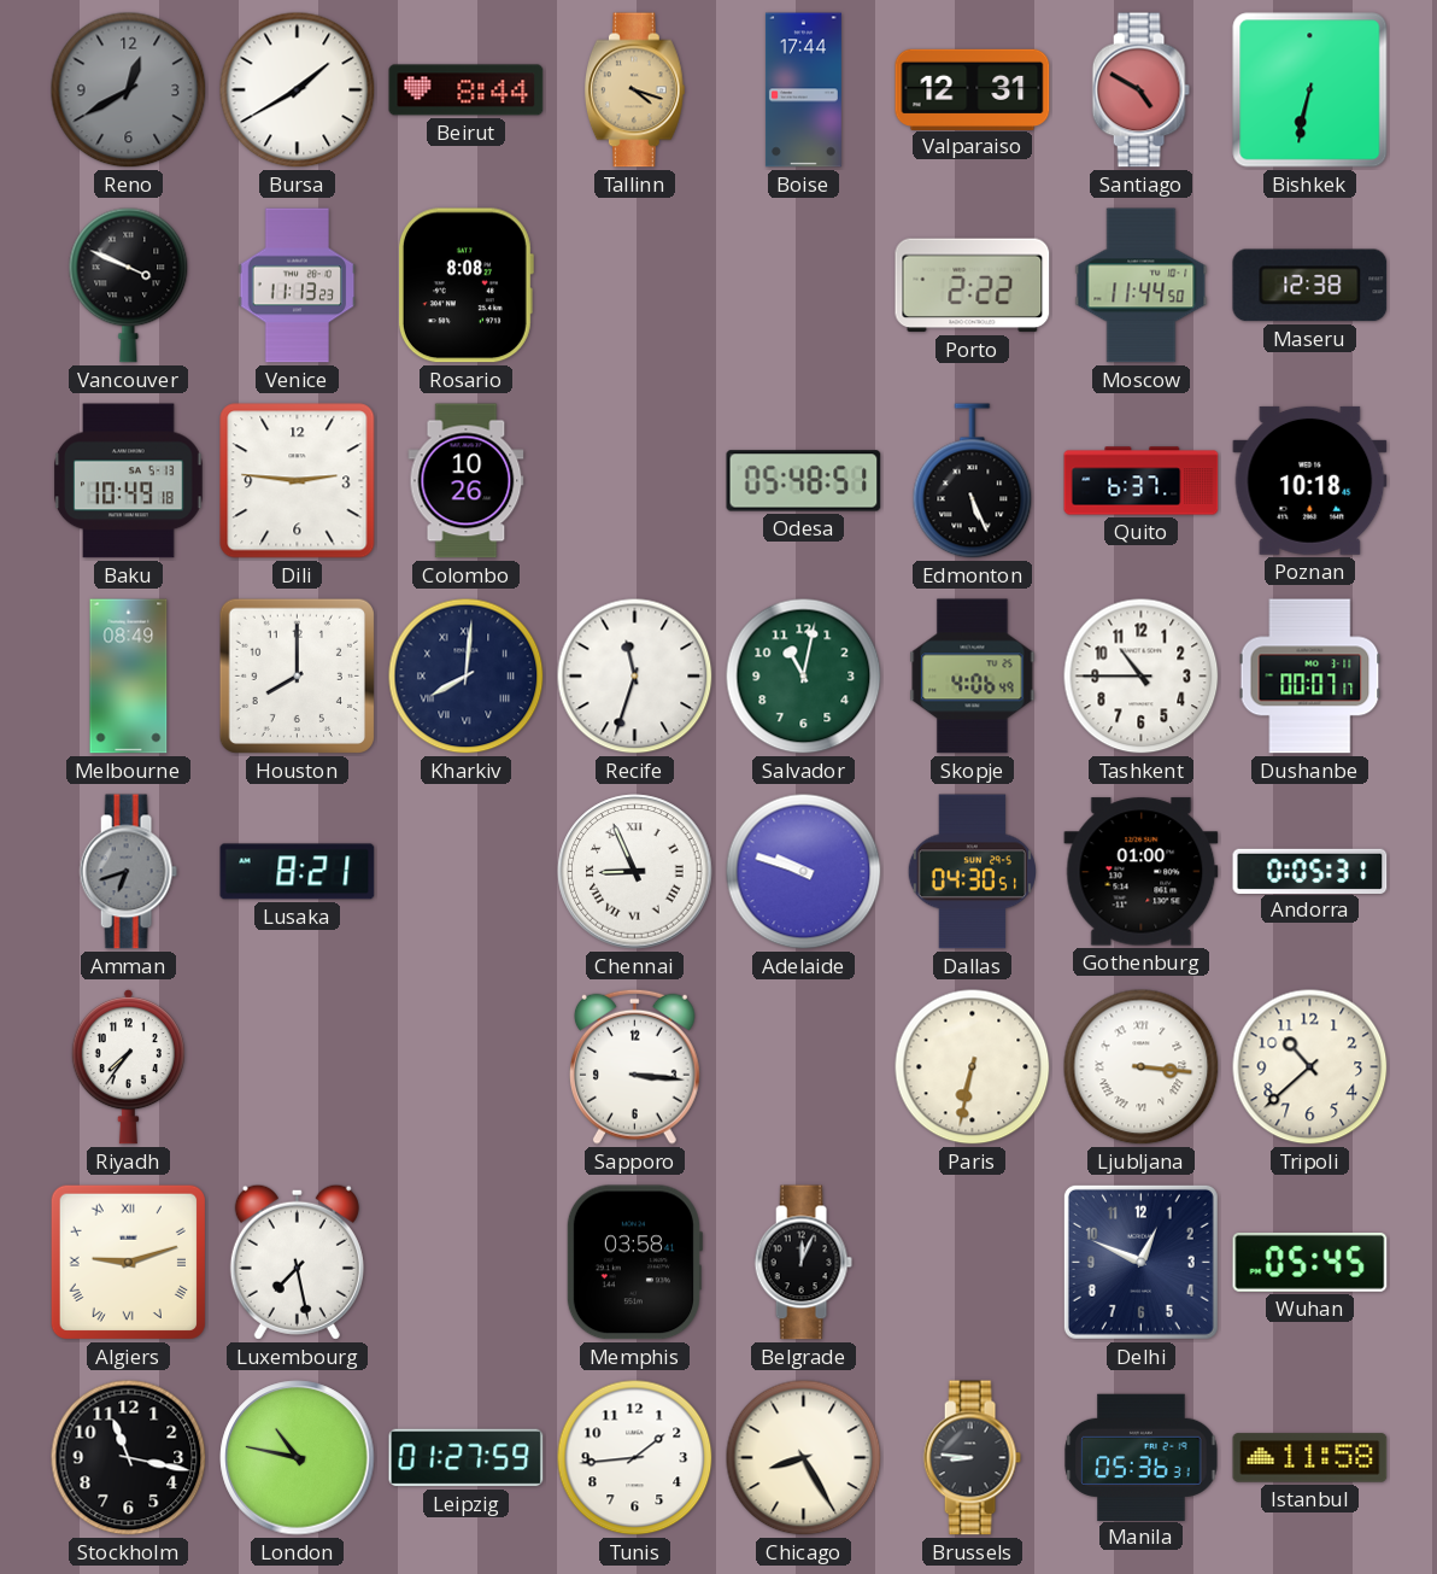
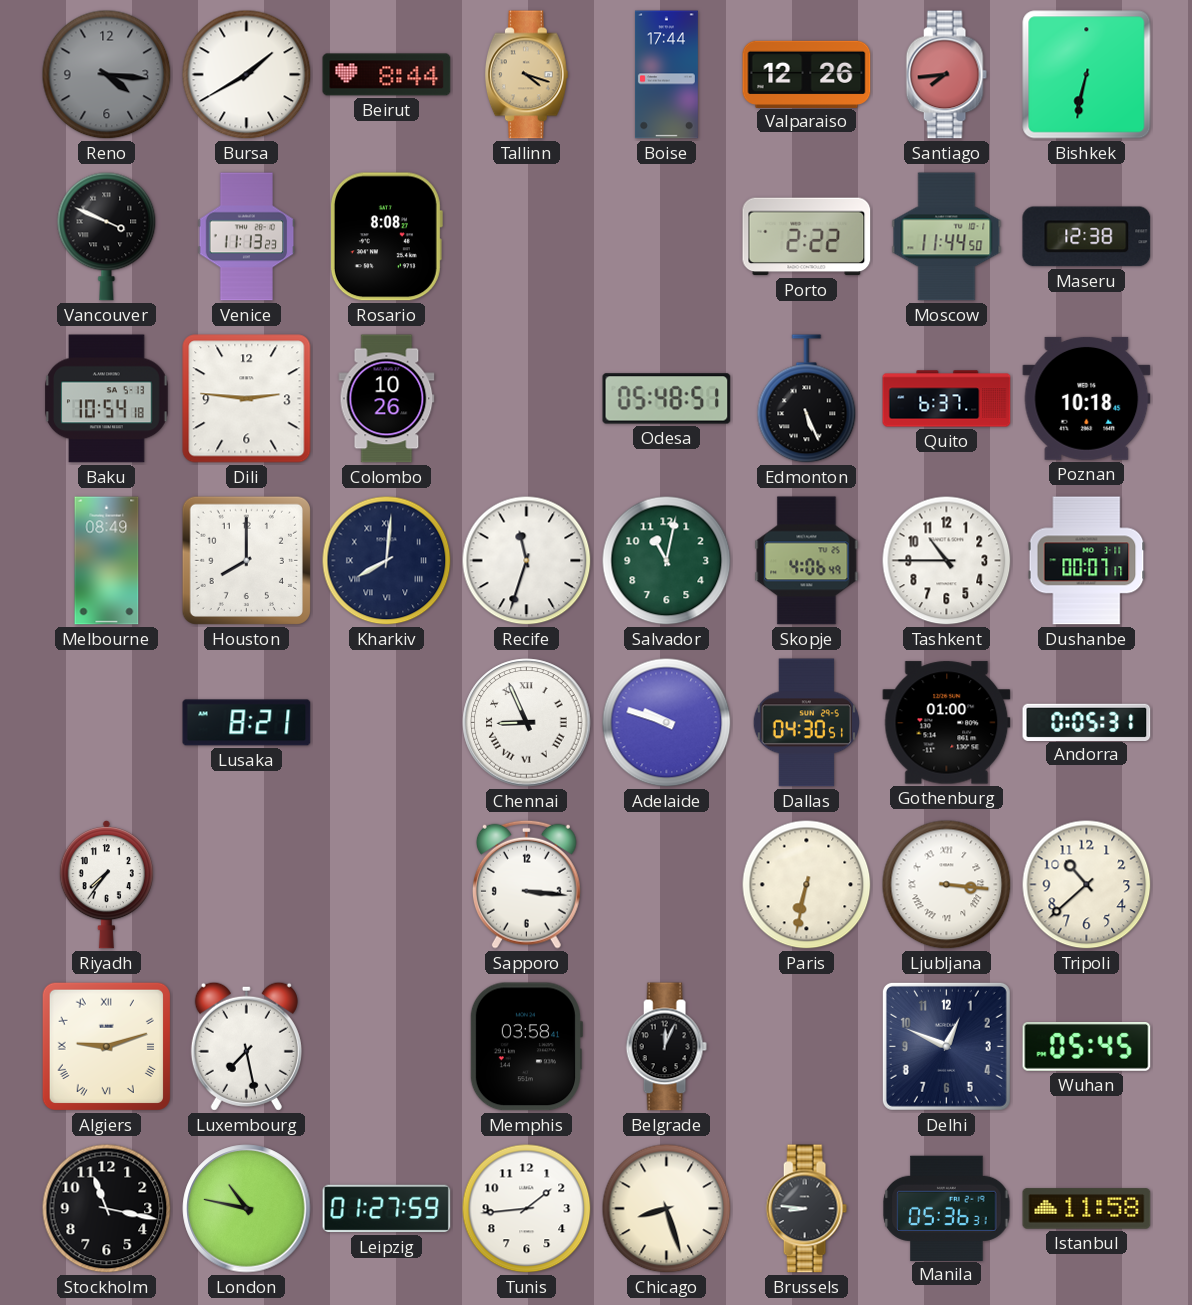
Reno: 12:40 -> 4:16 (107, 75)
Valparaiso: 12:31 -> 12:26 (807, 74)
Santiago: 4:50 -> 7:44 (946, 75)
Baku: 10:49 -> 10:54 (107, 399)
Amman: 6:42 -> none (128, 872)
Chicago: 8:25 -> 8:27 (667, 1209)
